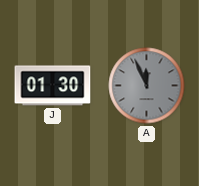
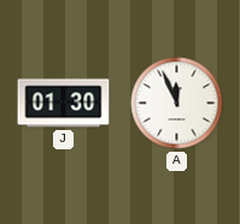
A dial: grey -> white (177, 104)
